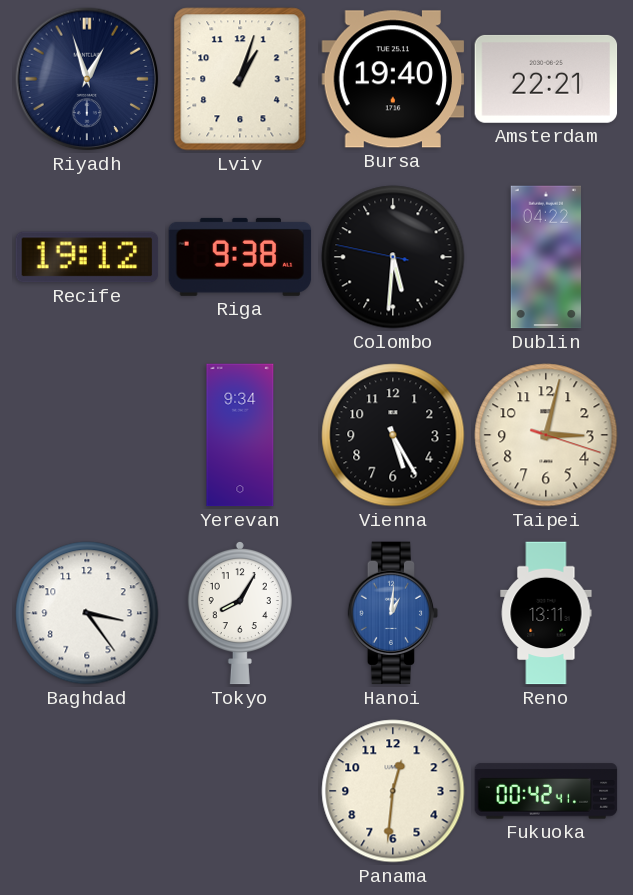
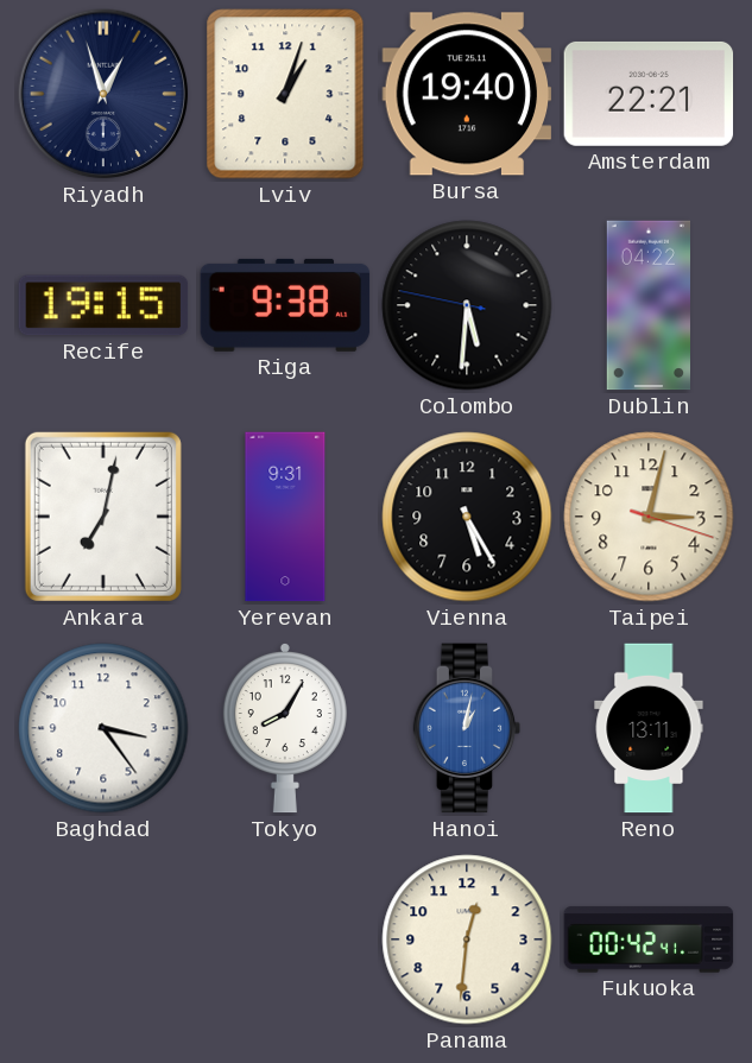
Recife: 19:12 -> 19:15 (103, 305)
Ankara: none -> 7:02 (103, 517)
Yerevan: 9:34 -> 9:31 (285, 517)
Hanoi: 1:01 -> 1:02 (467, 728)
